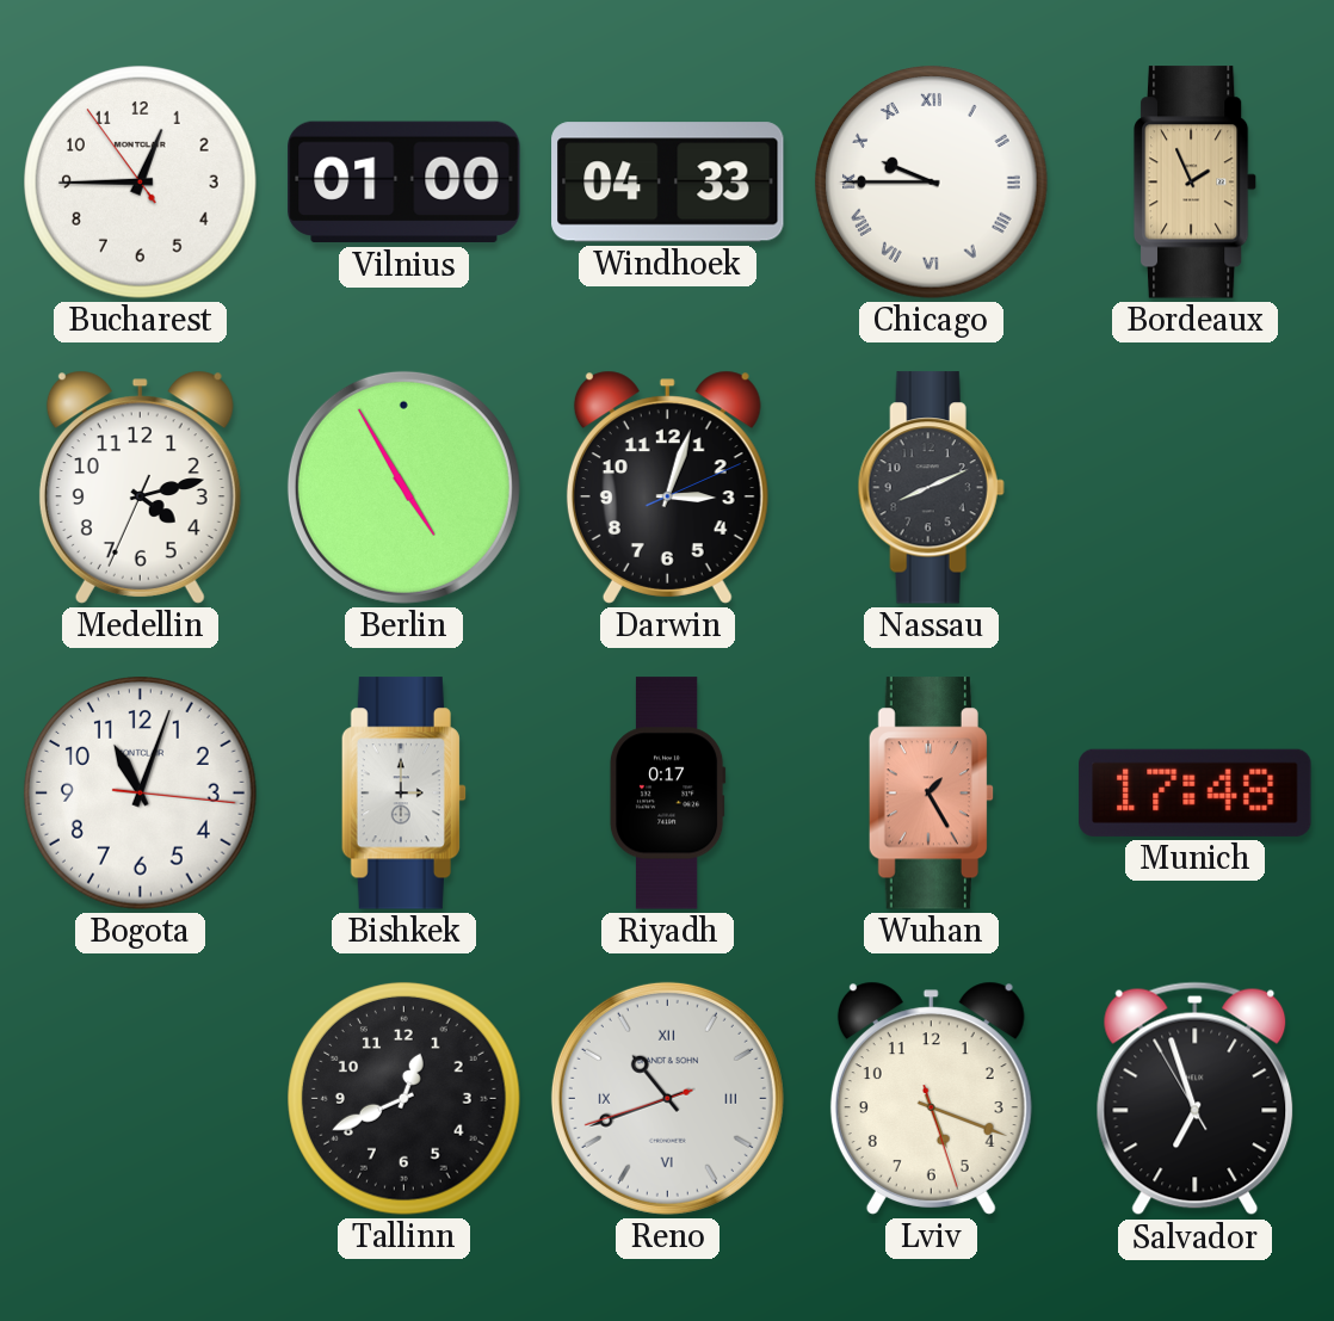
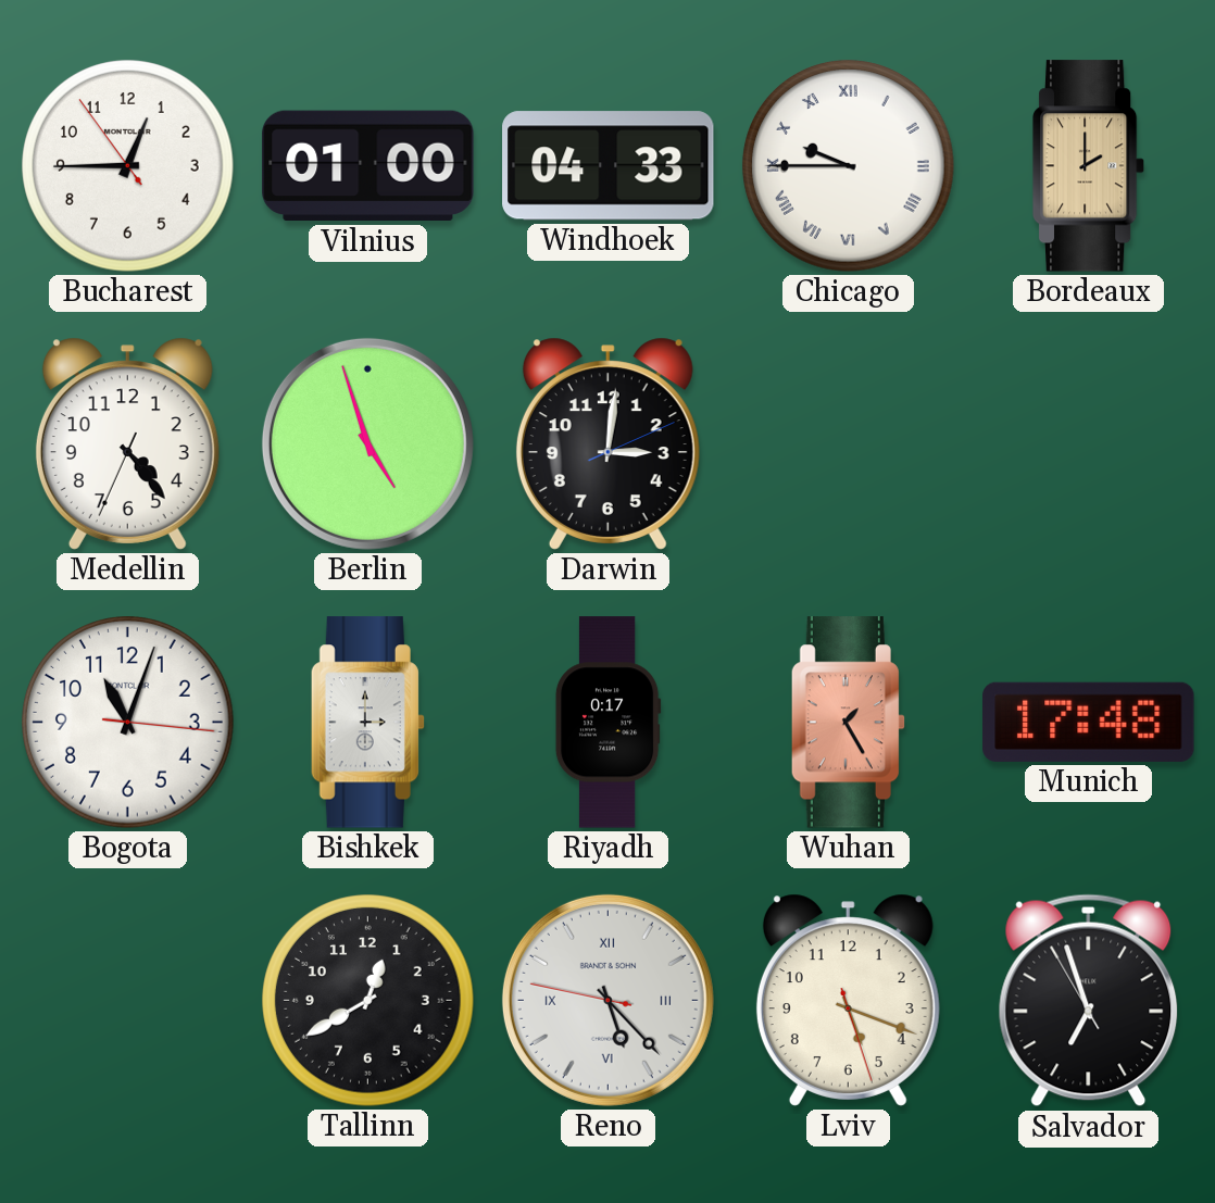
Bordeaux: 1:56 -> 2:00 (1089, 166)
Medellin: 4:12 -> 4:23 (127, 443)
Berlin: 4:55 -> 4:57 (367, 443)
Darwin: 3:03 -> 3:01 (607, 443)
Nassau: 8:11 -> none (931, 488)
Tallinn: 12:41 -> 12:40 (368, 1001)
Reno: 10:41 -> 5:22 (607, 1000)
